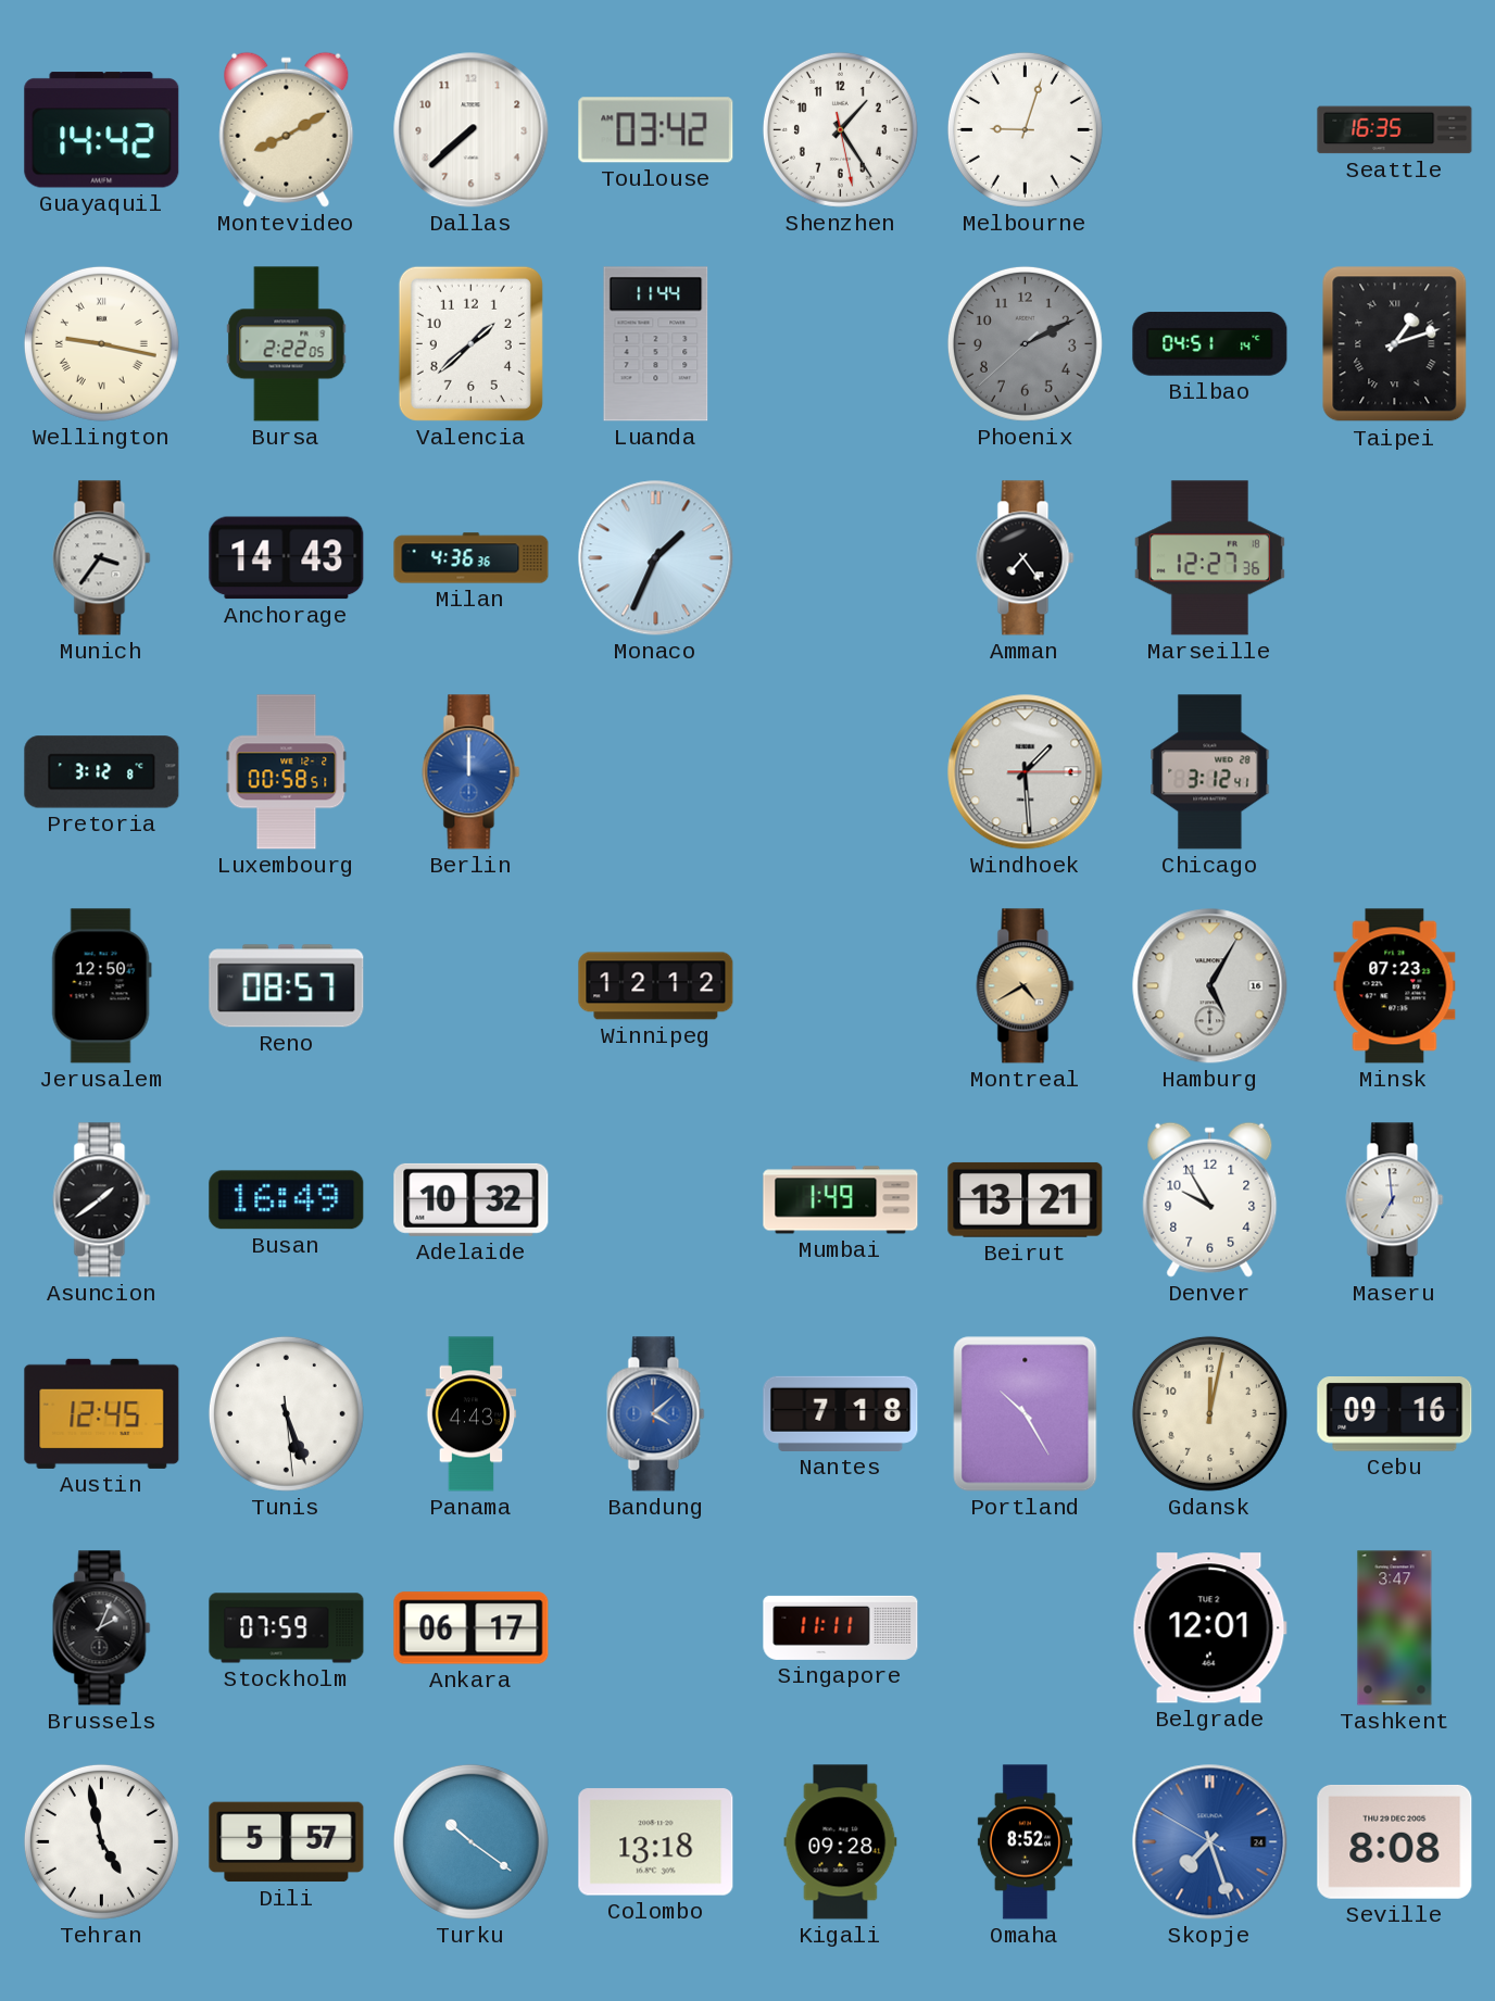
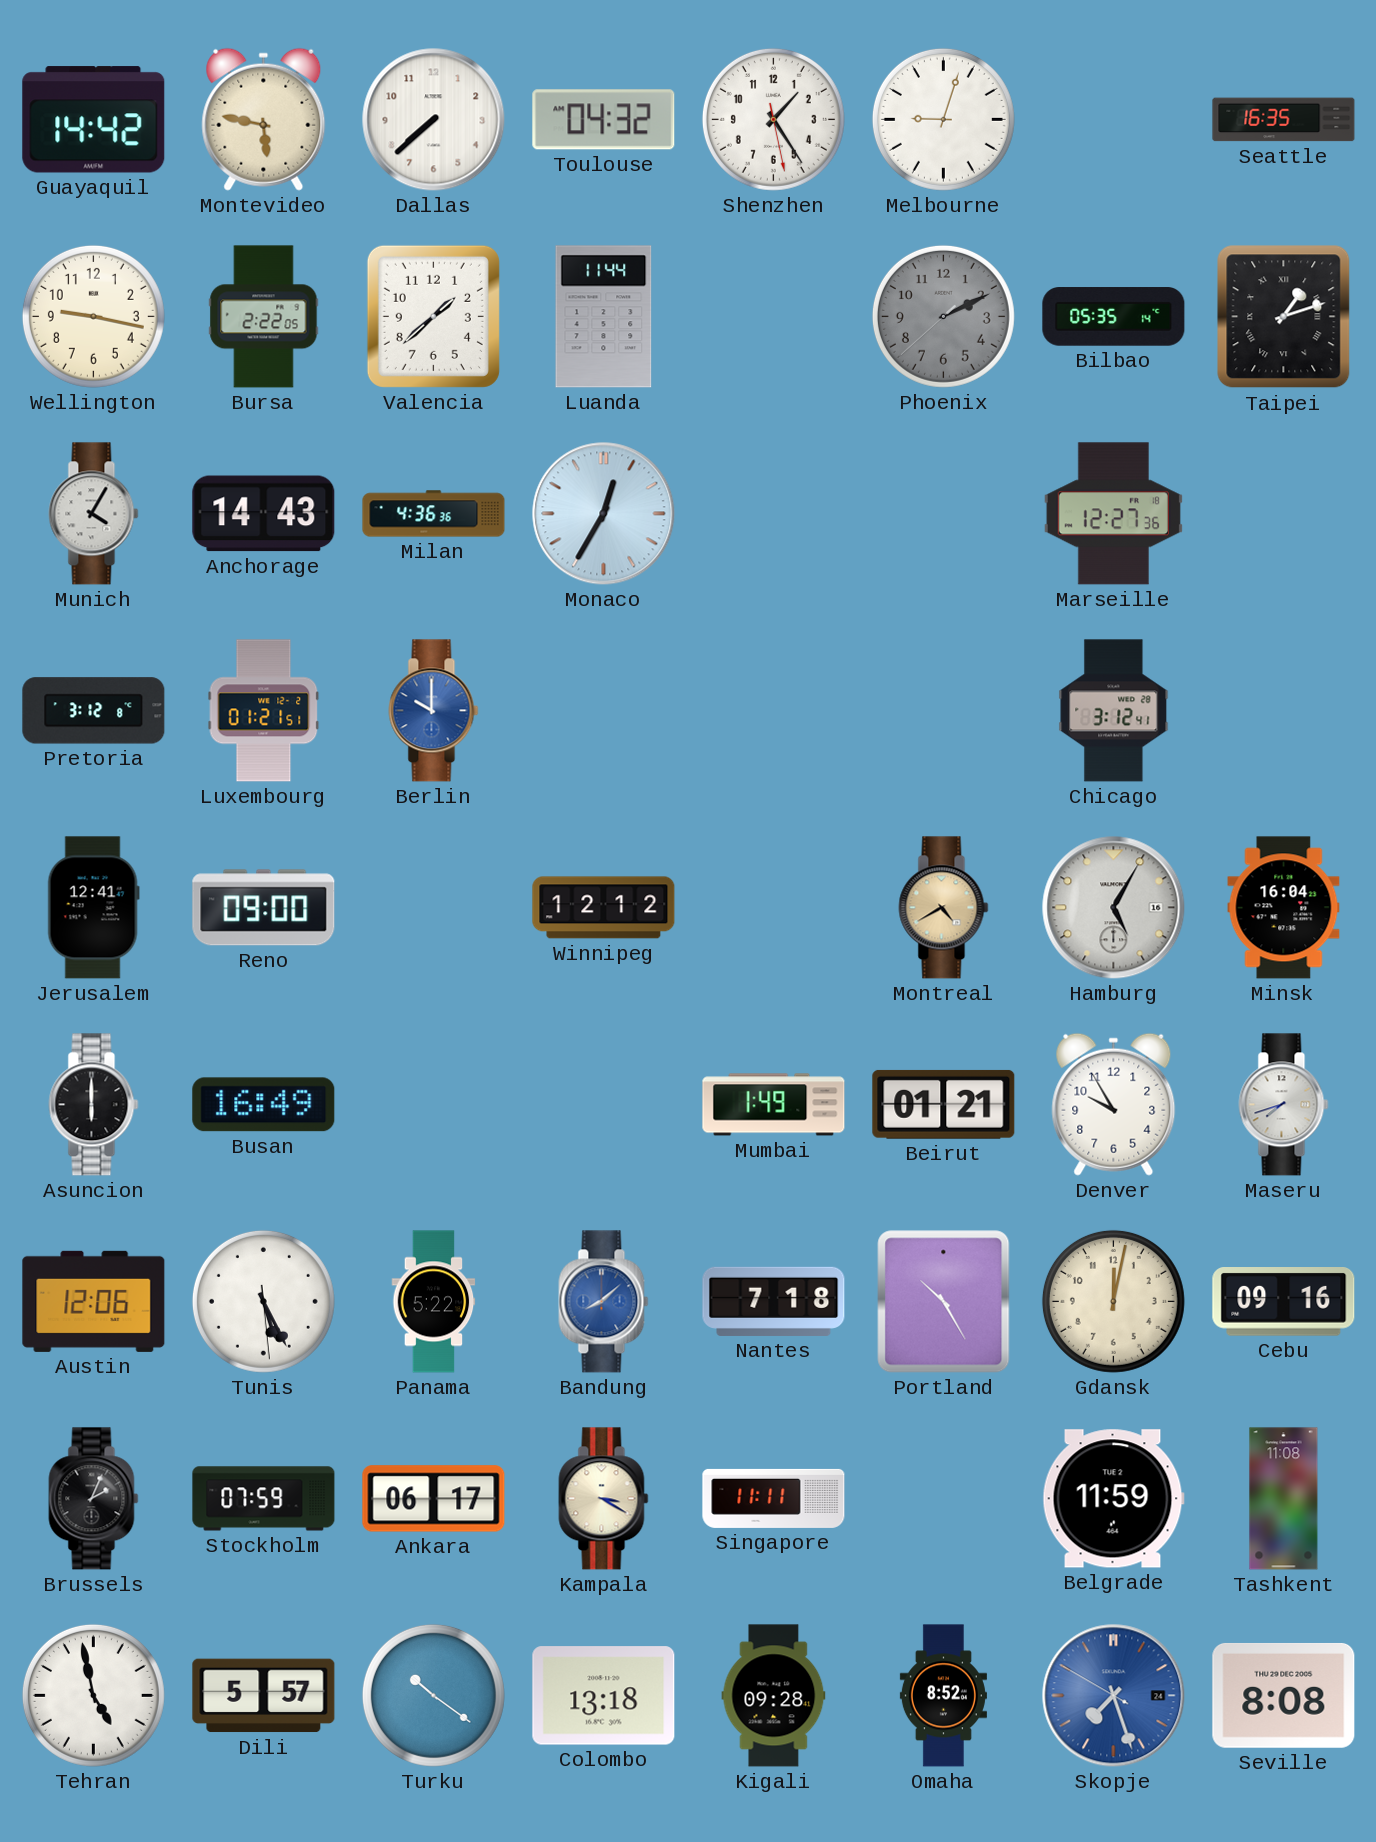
Montevideo: 8:10 -> 5:47 (264, 119)
Toulouse: 03:42 -> 04:32 (604, 120)
Wellington numerals: Roman -> Arabic (93, 316)
Bilbao: 04:51 -> 05:35 (1114, 317)
Munich: 3:36 -> 4:05 (94, 514)
Monaco: 1:34 -> 12:35 (604, 514)
Amman: 7:24 -> none (1026, 558)
Luxembourg: 00:58 -> 01:21 (264, 711)
Berlin: 12:00 -> 10:00 (434, 711)
Windhoek: 1:29 -> none (1026, 772)
Jerusalem: 12:50 -> 12:41 (93, 908)
Reno: 08:57 -> 09:00 (264, 908)
Minsk: 07:23 -> 16:04 (1284, 908)
Asuncion: 1:39 -> 6:00 (94, 1105)
Adelaide: 10:32 -> none (472, 1199)
Beirut: 13:21 -> 01:21 (944, 1104)
Maseru: 6:59 -> 7:42 (1284, 1105)
Austin: 12:45 -> 12:06 (94, 1301)
Tunis: 5:26 -> 5:25 (263, 1301)
Panama: 4:43 -> 5:22 (434, 1302)
Bandung: 4:08 -> 8:08 (604, 1302)
Kampala: none -> 3:20 (604, 1499)
Belgrade: 12:01 -> 11:59 (1113, 1499)
Tashkent: 3:47 -> 11:08 (1284, 1499)
